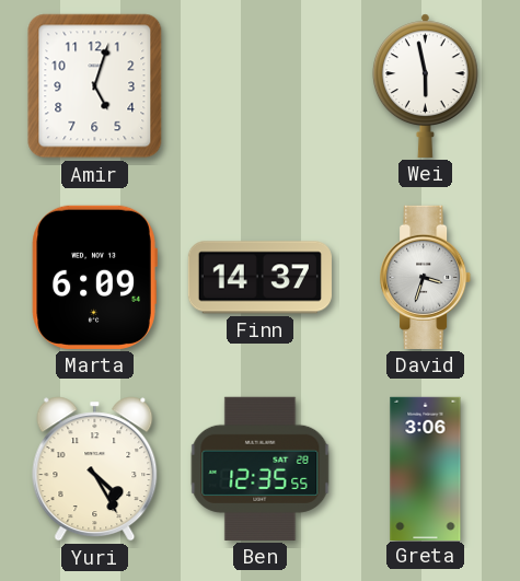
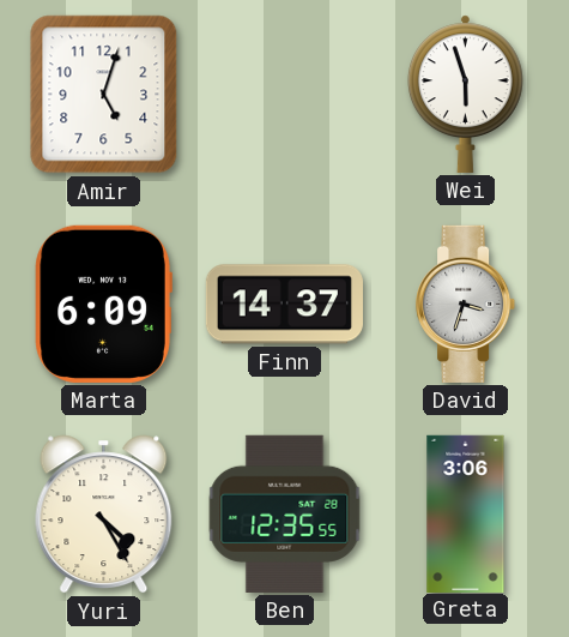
Wei: 5:58 -> 5:57 (465, 94)
